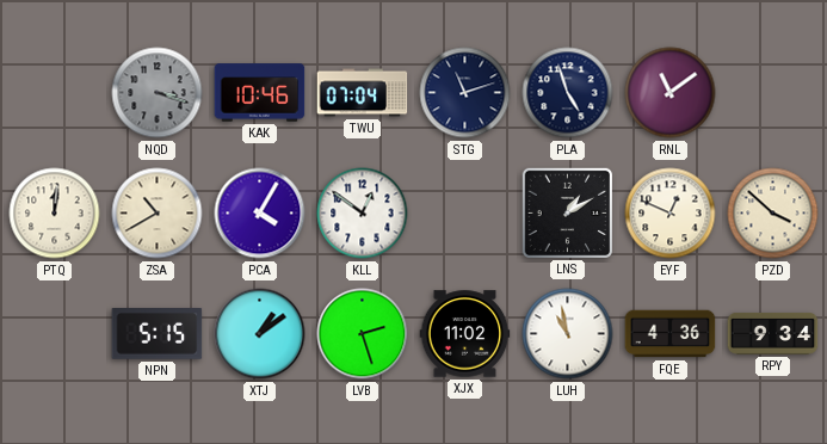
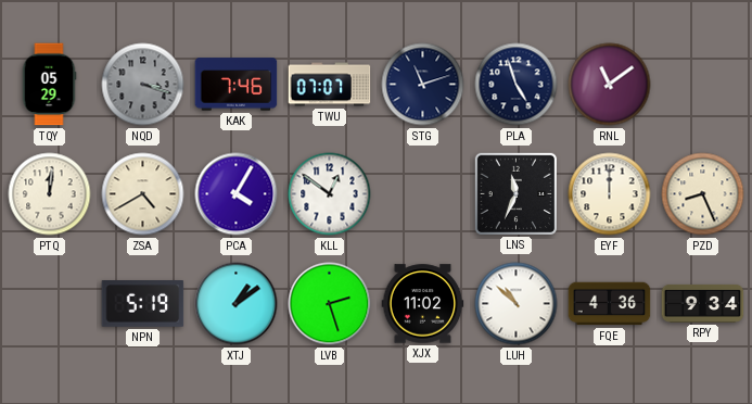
TQY: none -> 05:29 (49, 85)
KAK: 10:46 -> 7:46 (237, 85)
TWU: 07:04 -> 07:07 (330, 85)
ZSA: 10:40 -> 4:40 (143, 194)
LNS: 1:10 -> 11:34 (515, 193)
EYF: 12:49 -> 12:00 (610, 194)
PZD: 3:52 -> 8:26 (703, 194)
NPN: 5:15 -> 5:19 (143, 304)
LUH: 10:58 -> 10:52 (517, 304)
